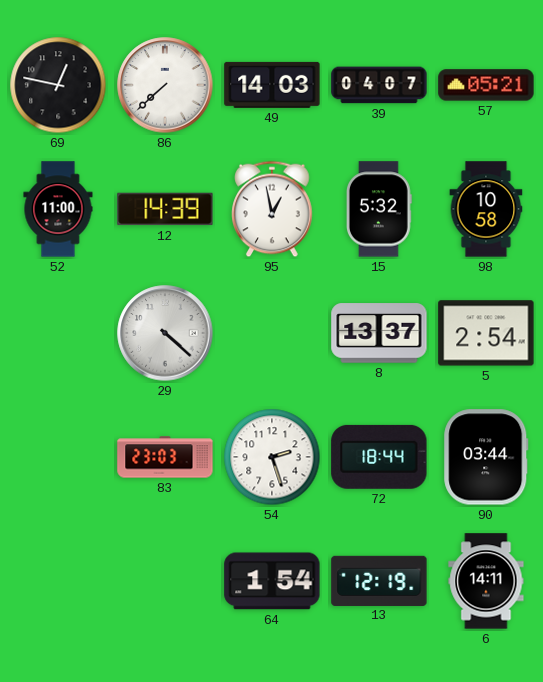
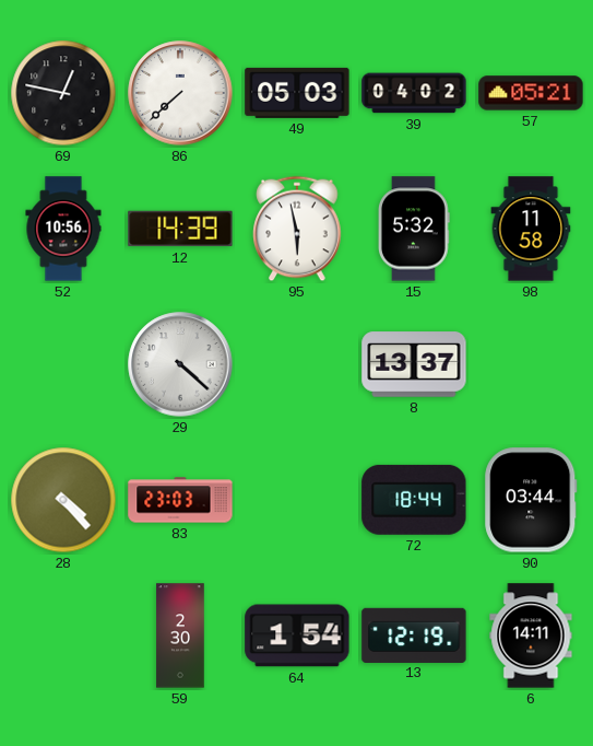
49: 14:03 -> 05:03 (297, 93)
39: 04:07 -> 04:02 (414, 93)
52: 11:00 -> 10:56 (63, 229)
95: 12:58 -> 5:58 (297, 229)
98: 10:58 -> 11:58 (531, 229)
5: 2:54 -> none (486, 333)
28: none -> 4:23 (63, 500)
54: 2:27 -> none (272, 457)
59: none -> 2:30 (180, 636)
